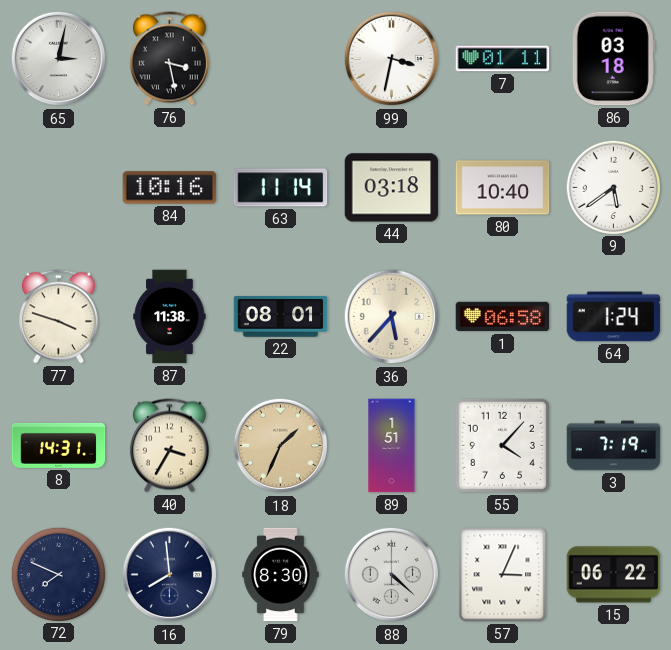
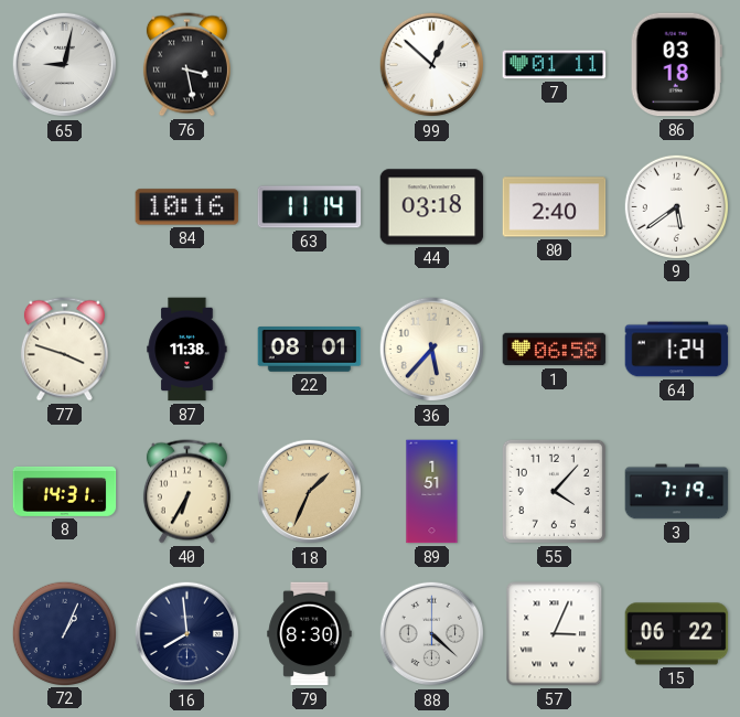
65: 3:02 -> 9:02 (65, 65)
99: 3:32 -> 12:52 (432, 65)
80: 10:40 -> 2:40 (555, 207)
40: 3:35 -> 6:35 (186, 492)
72: 7:49 -> 1:04 (64, 633)
